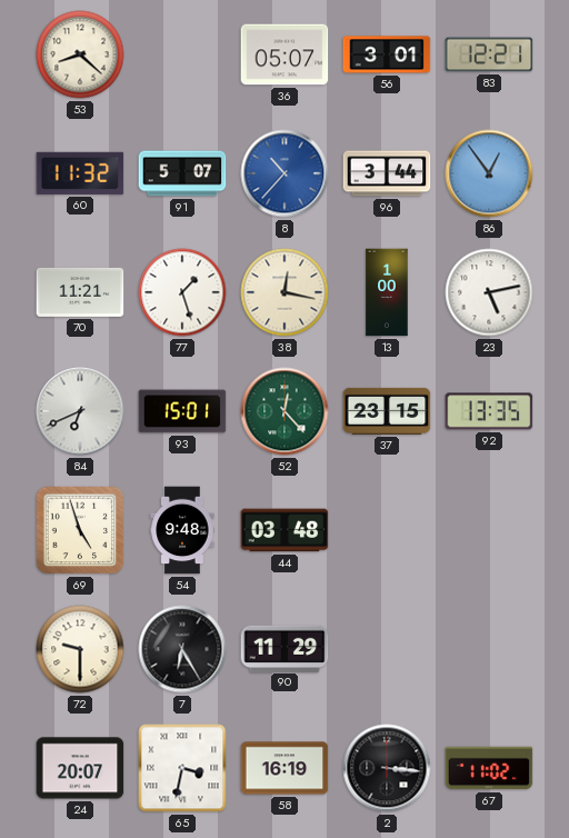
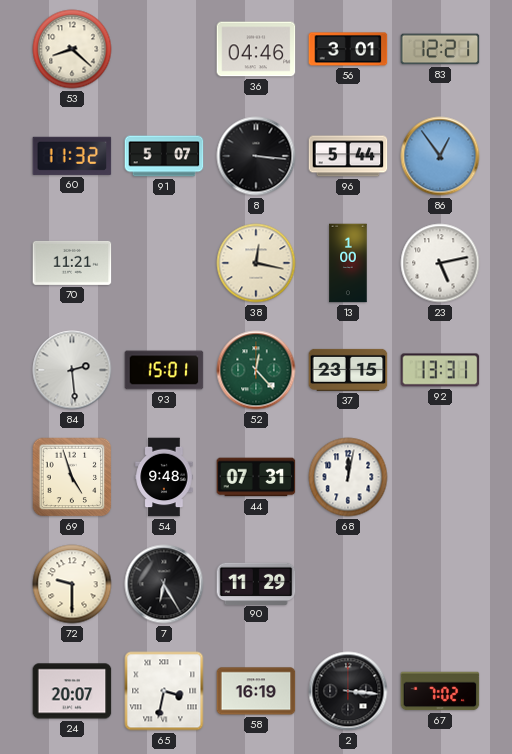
36: 05:07 -> 04:46 (256, 49)
8: 10:37 -> 3:16 (256, 156)
8 dial: blue -> black (256, 156)
96: 3:44 -> 5:44 (348, 156)
77: 1:27 -> none (182, 292)
84: 6:41 -> 2:29 (72, 370)
92: 13:35 -> 13:31 (440, 370)
44: 03:48 -> 07:31 (256, 477)
68: none -> 12:02 (348, 477)
67: 11:02 -> 7:02 (440, 691)
